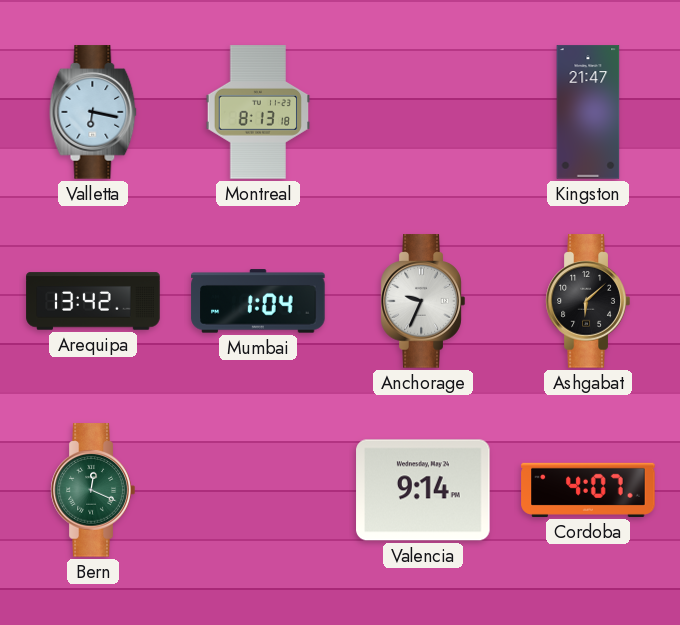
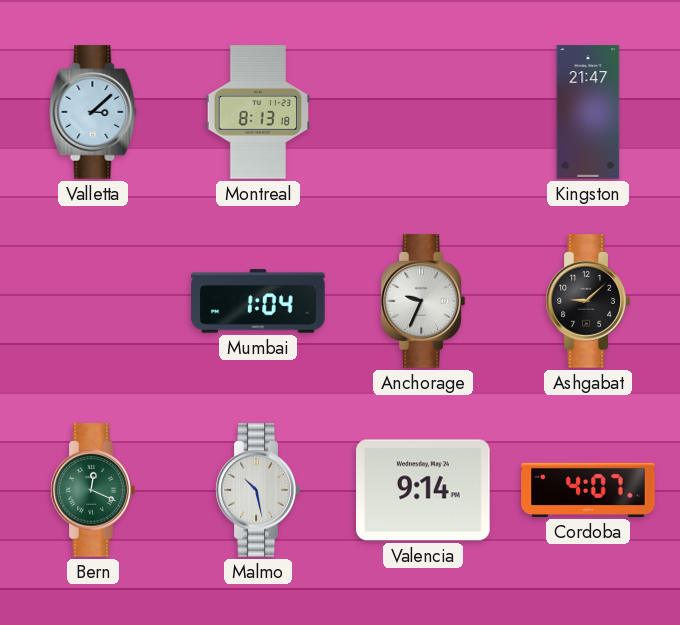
Valletta: 6:17 -> 3:08 (93, 112)
Arequipa: 13:42 -> none (93, 301)
Ashgabat: 6:08 -> 9:08 (588, 301)
Malmo: none -> 10:28 (258, 490)
